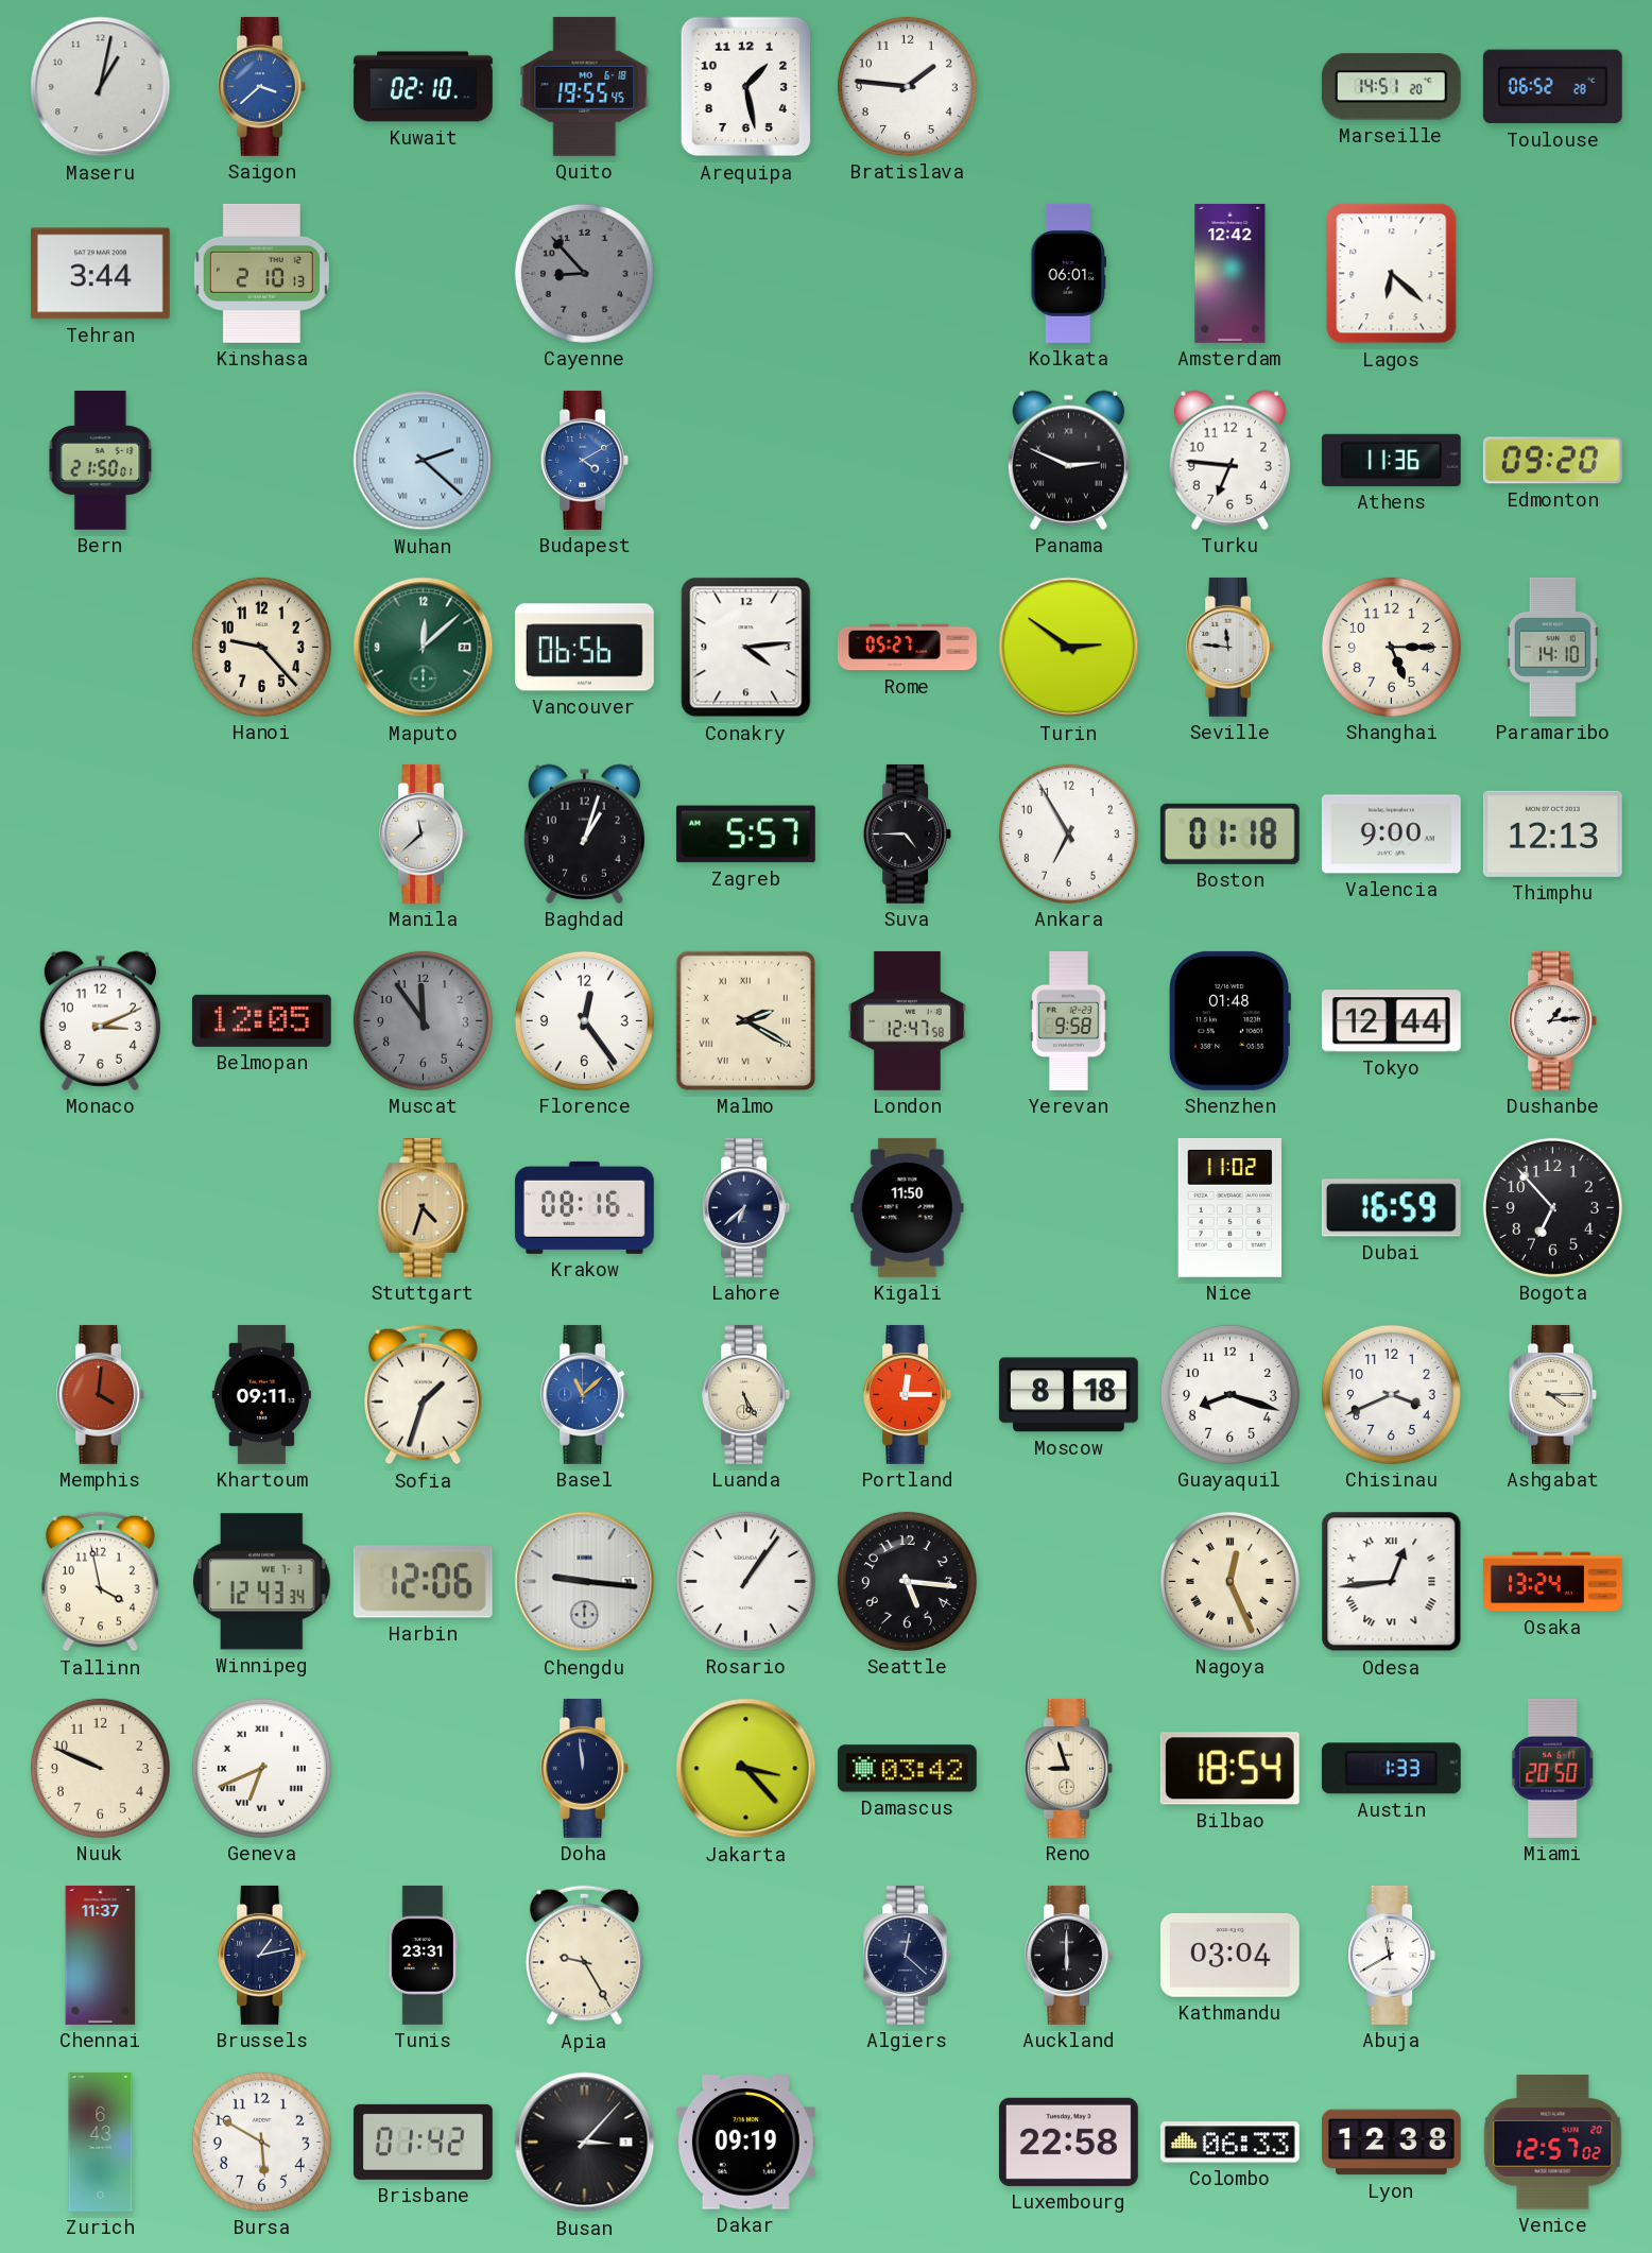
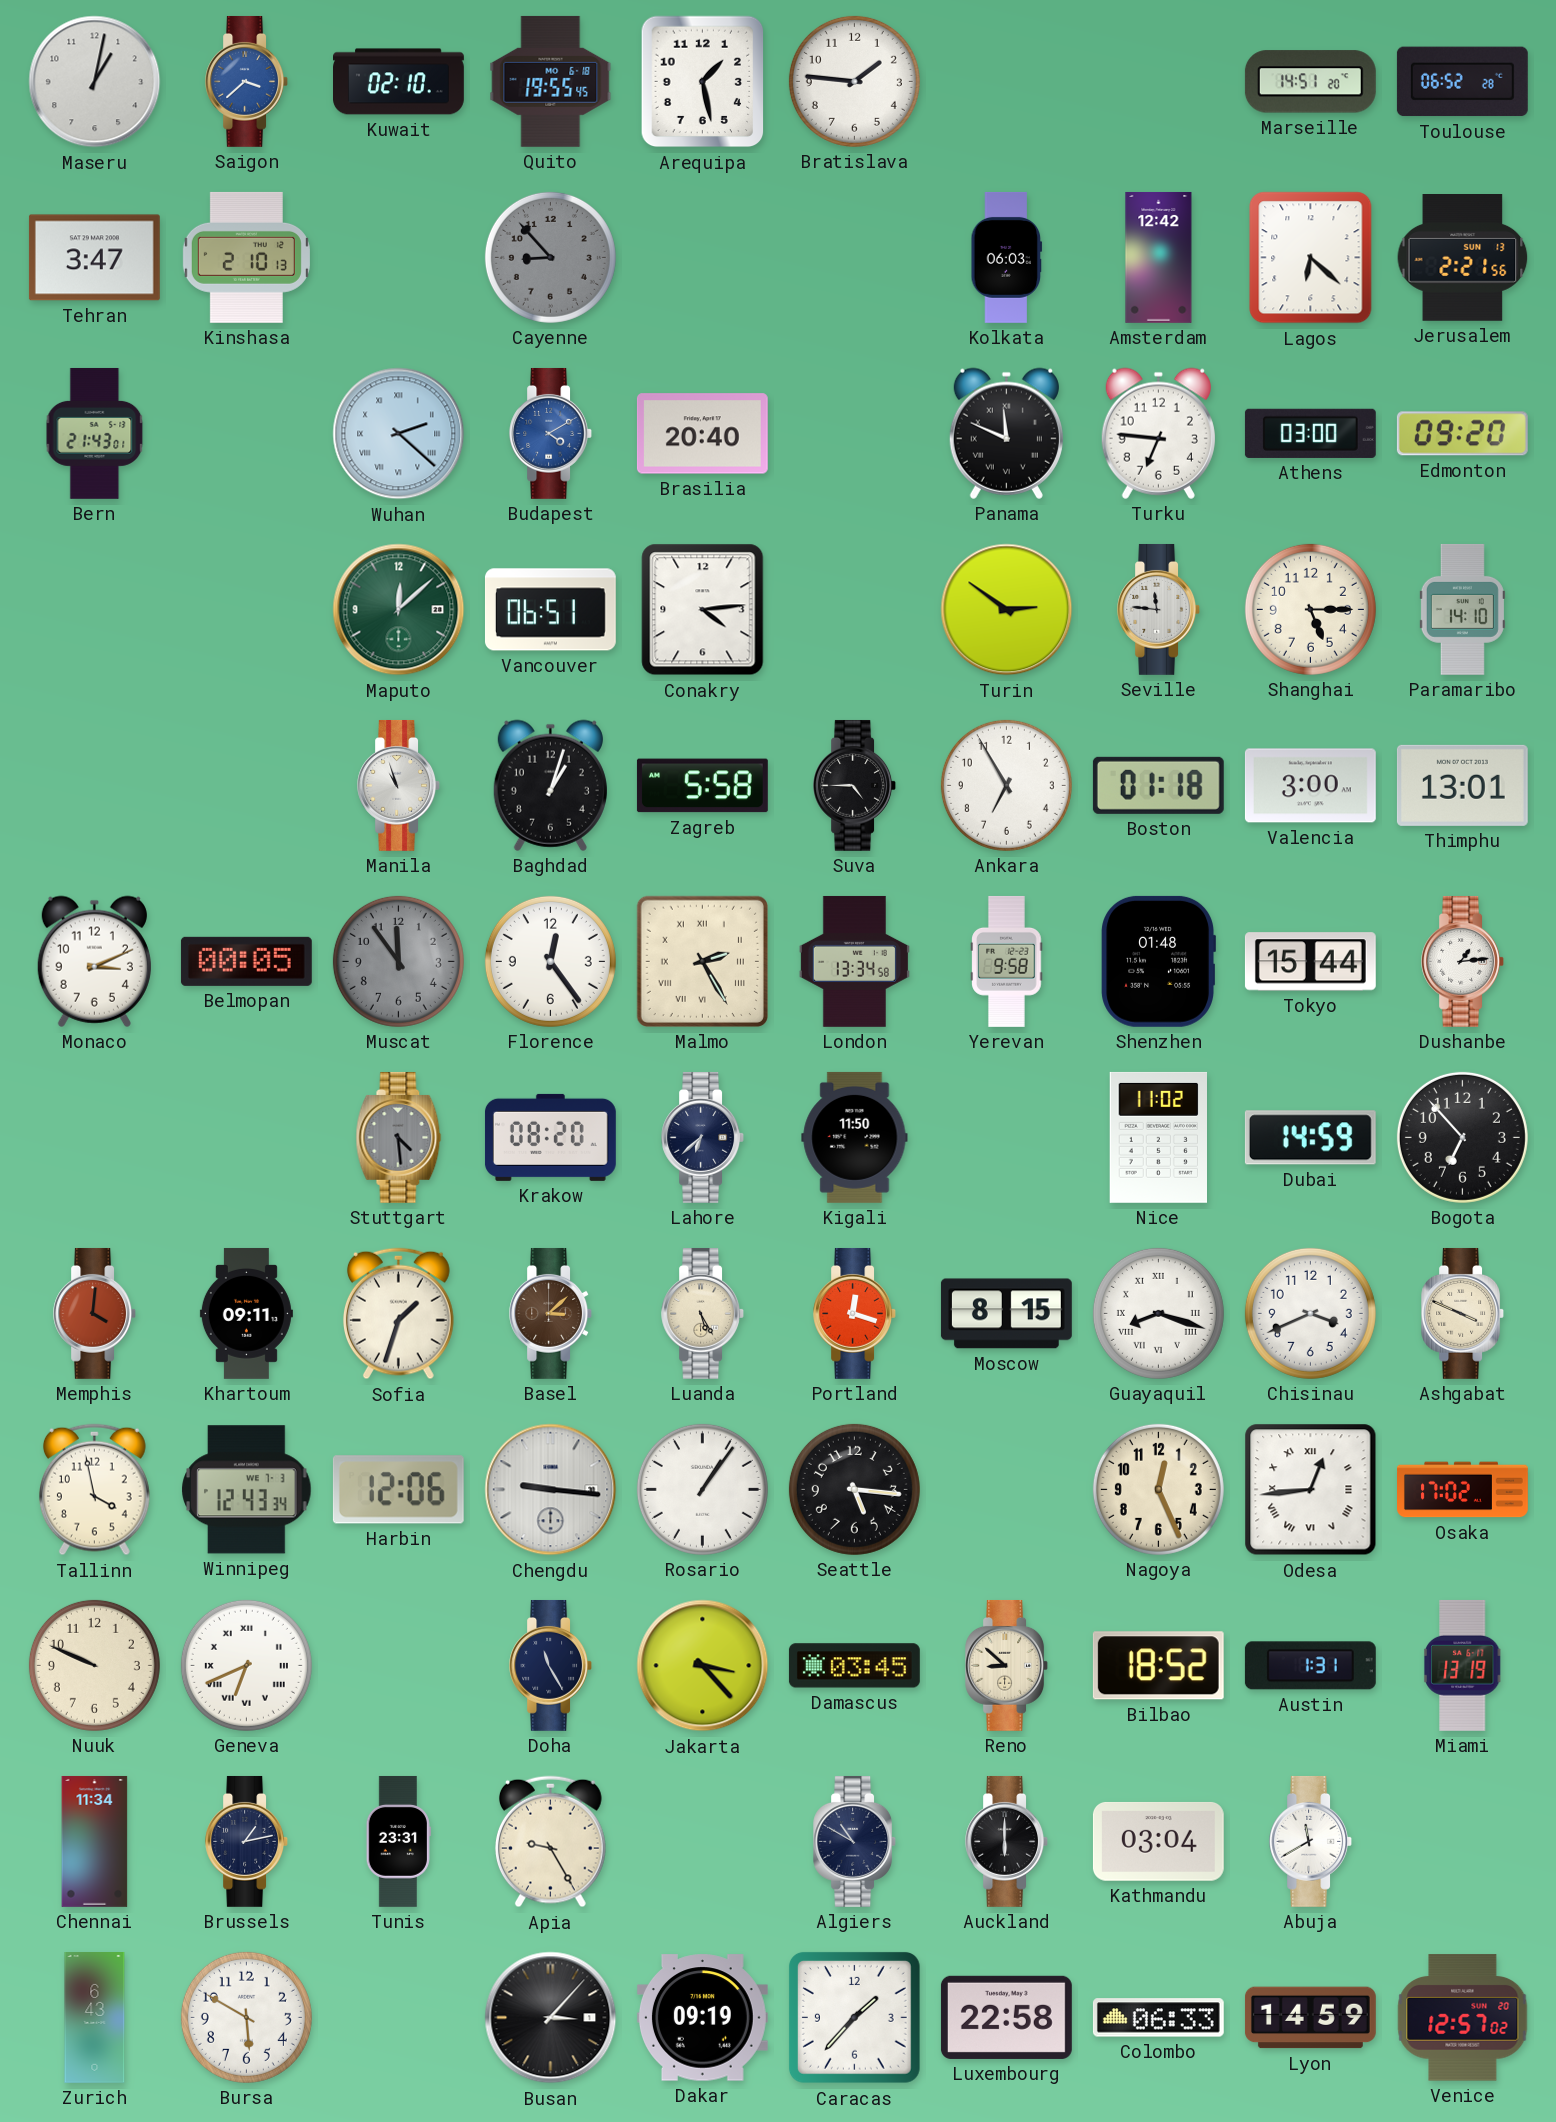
Tehran: 3:44 -> 3:47 (94, 258)
Kolkata: 06:01 -> 06:03 (1007, 257)
Jerusalem: none -> 2:21 (1463, 258)
Bern: 21:50 -> 21:43 (95, 433)
Brasilia: none -> 20:40 (702, 434)
Panama: 2:49 -> 11:49 (1006, 433)
Athens: 11:36 -> 03:00 (1310, 433)
Hanoi: 9:23 -> none (261, 647)
Vancouver: 06:56 -> 06:51 (550, 610)
Rome: 05:27 -> none (907, 648)
Manila: 11:38 -> 10:57 (399, 785)
Zagreb: 5:57 -> 5:58 (702, 786)
Valencia: 9:00 -> 3:00 (1310, 786)
Thimphu: 12:13 -> 13:01 (1462, 785)
Belmopan: 12:05 -> 00:05 (246, 961)
Malmo: 2:20 -> 2:25 (702, 961)
London: 12:47 -> 13:34 (854, 961)
Tokyo: 12:44 -> 15:44 (1310, 962)
Stuttgart: 4:33 -> 4:29 (399, 1137)
Stuttgart dial: champagne -> grey (399, 1137)
Krakow: 08:16 -> 08:20 (550, 1137)
Dubai: 16:59 -> 14:59 (1310, 1138)
Basel: 11:08 -> 3:08 (551, 1313)
Basel dial: blue -> brown (551, 1313)
Portland: 12:15 -> 12:18 (855, 1313)
Moscow: 8:18 -> 8:15 (1006, 1314)
Guayaquil numerals: Arabic -> Roman (1158, 1313)
Ashgabat: 4:15 -> 3:49 (1463, 1313)
Nagoya numerals: Roman -> Arabic (1158, 1489)
Osaka: 13:24 -> 17:02 (1463, 1490)
Doha: 11:59 -> 11:25 (551, 1665)
Damascus: 03:42 -> 03:45 (854, 1666)
Reno: 8:57 -> 8:52 (1007, 1665)
Bilbao: 18:54 -> 18:52 (1158, 1666)
Austin: 1:33 -> 1:31 (1310, 1666)
Miami: 20:50 -> 13:19 (1462, 1665)
Chennai: 11:37 -> 11:34 (95, 1841)
Algiers: 12:22 -> 10:50 (855, 1841)
Brisbane: 01:42 -> none (423, 2142)
Caracas: none -> 1:37 (854, 2017)
Lyon: 12:38 -> 14:59 (1310, 2018)
